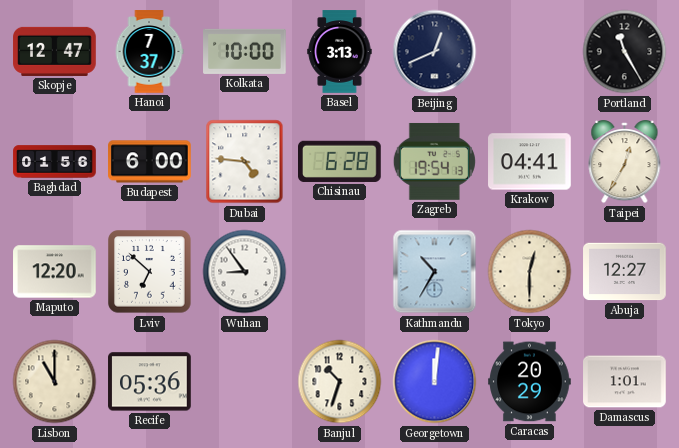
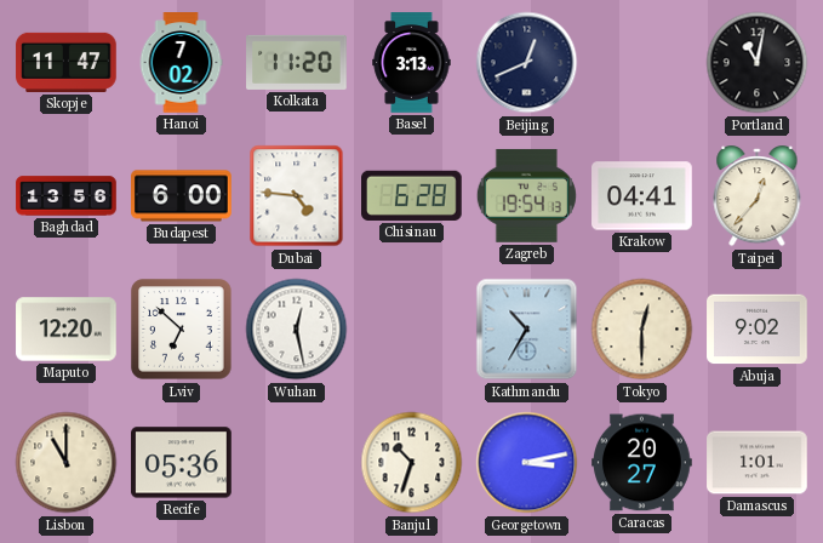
Skopje: 12:47 -> 11:47 (67, 62)
Hanoi: 7:37 -> 7:02 (181, 63)
Kolkata: 10:00 -> 11:20 (297, 62)
Portland: 11:25 -> 11:02 (758, 63)
Baghdad: 01:56 -> 13:56 (67, 196)
Taipei: 12:35 -> 12:37 (758, 196)
Wuhan: 8:54 -> 12:28 (297, 330)
Abuja: 12:27 -> 9:02 (758, 330)
Georgetown: 12:01 -> 3:13 (527, 463)
Caracas: 20:29 -> 20:27 (642, 463)
